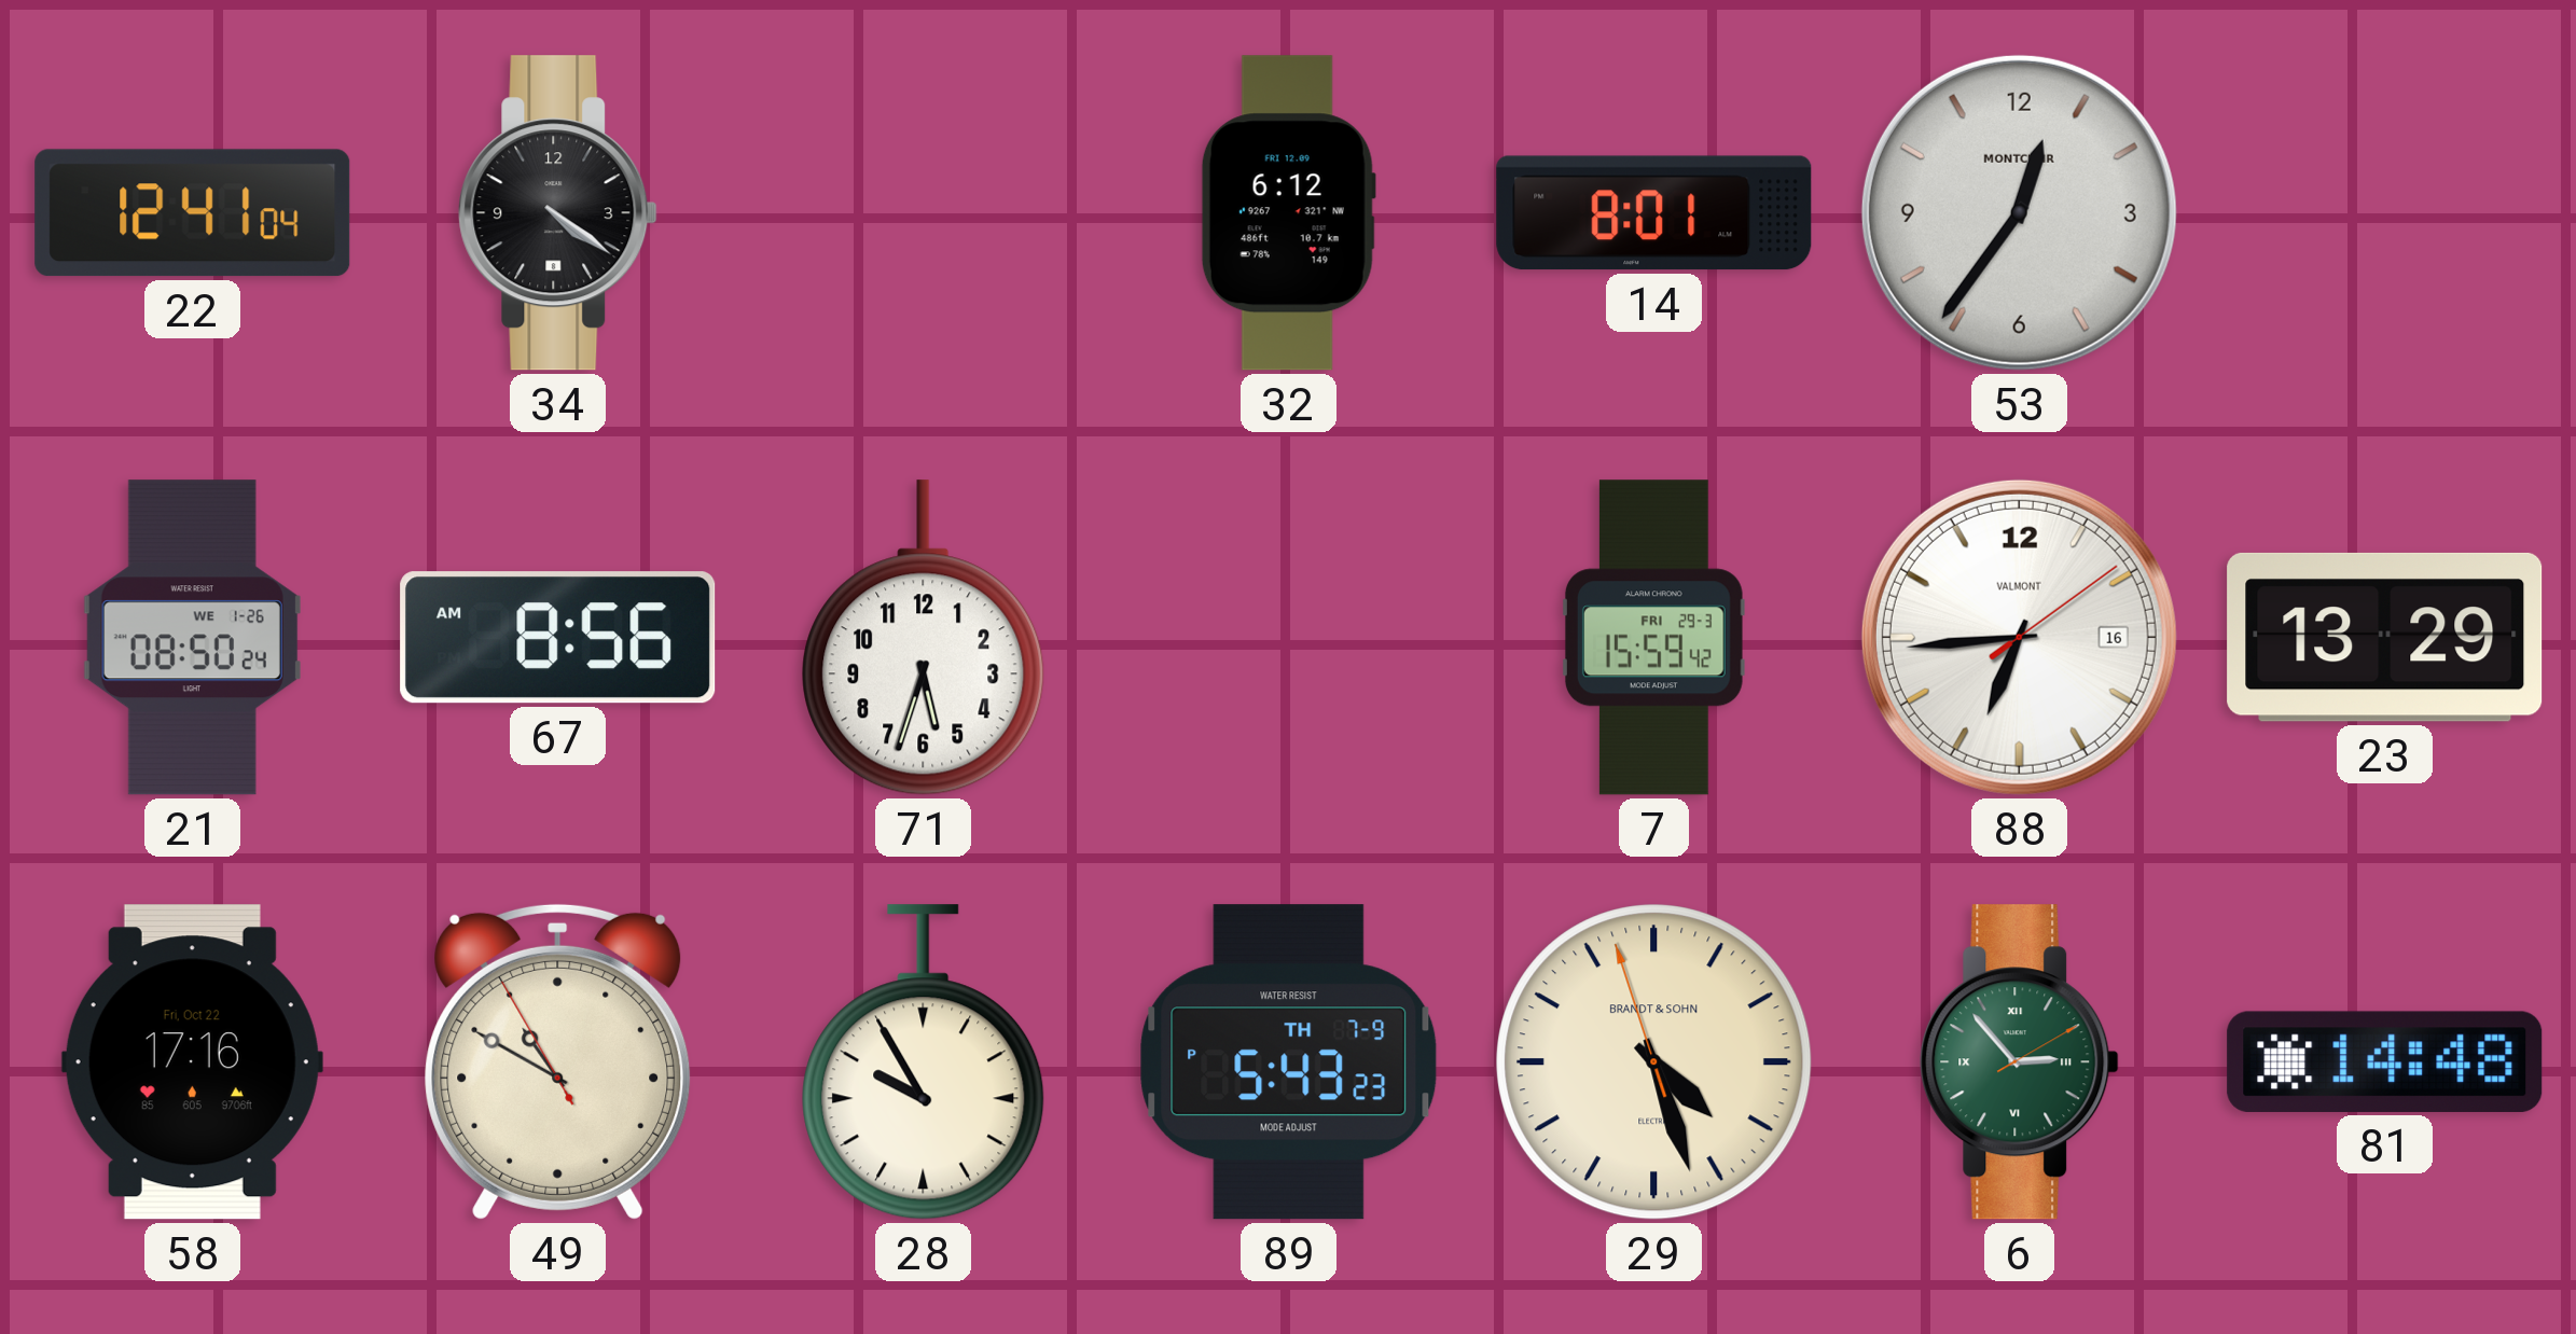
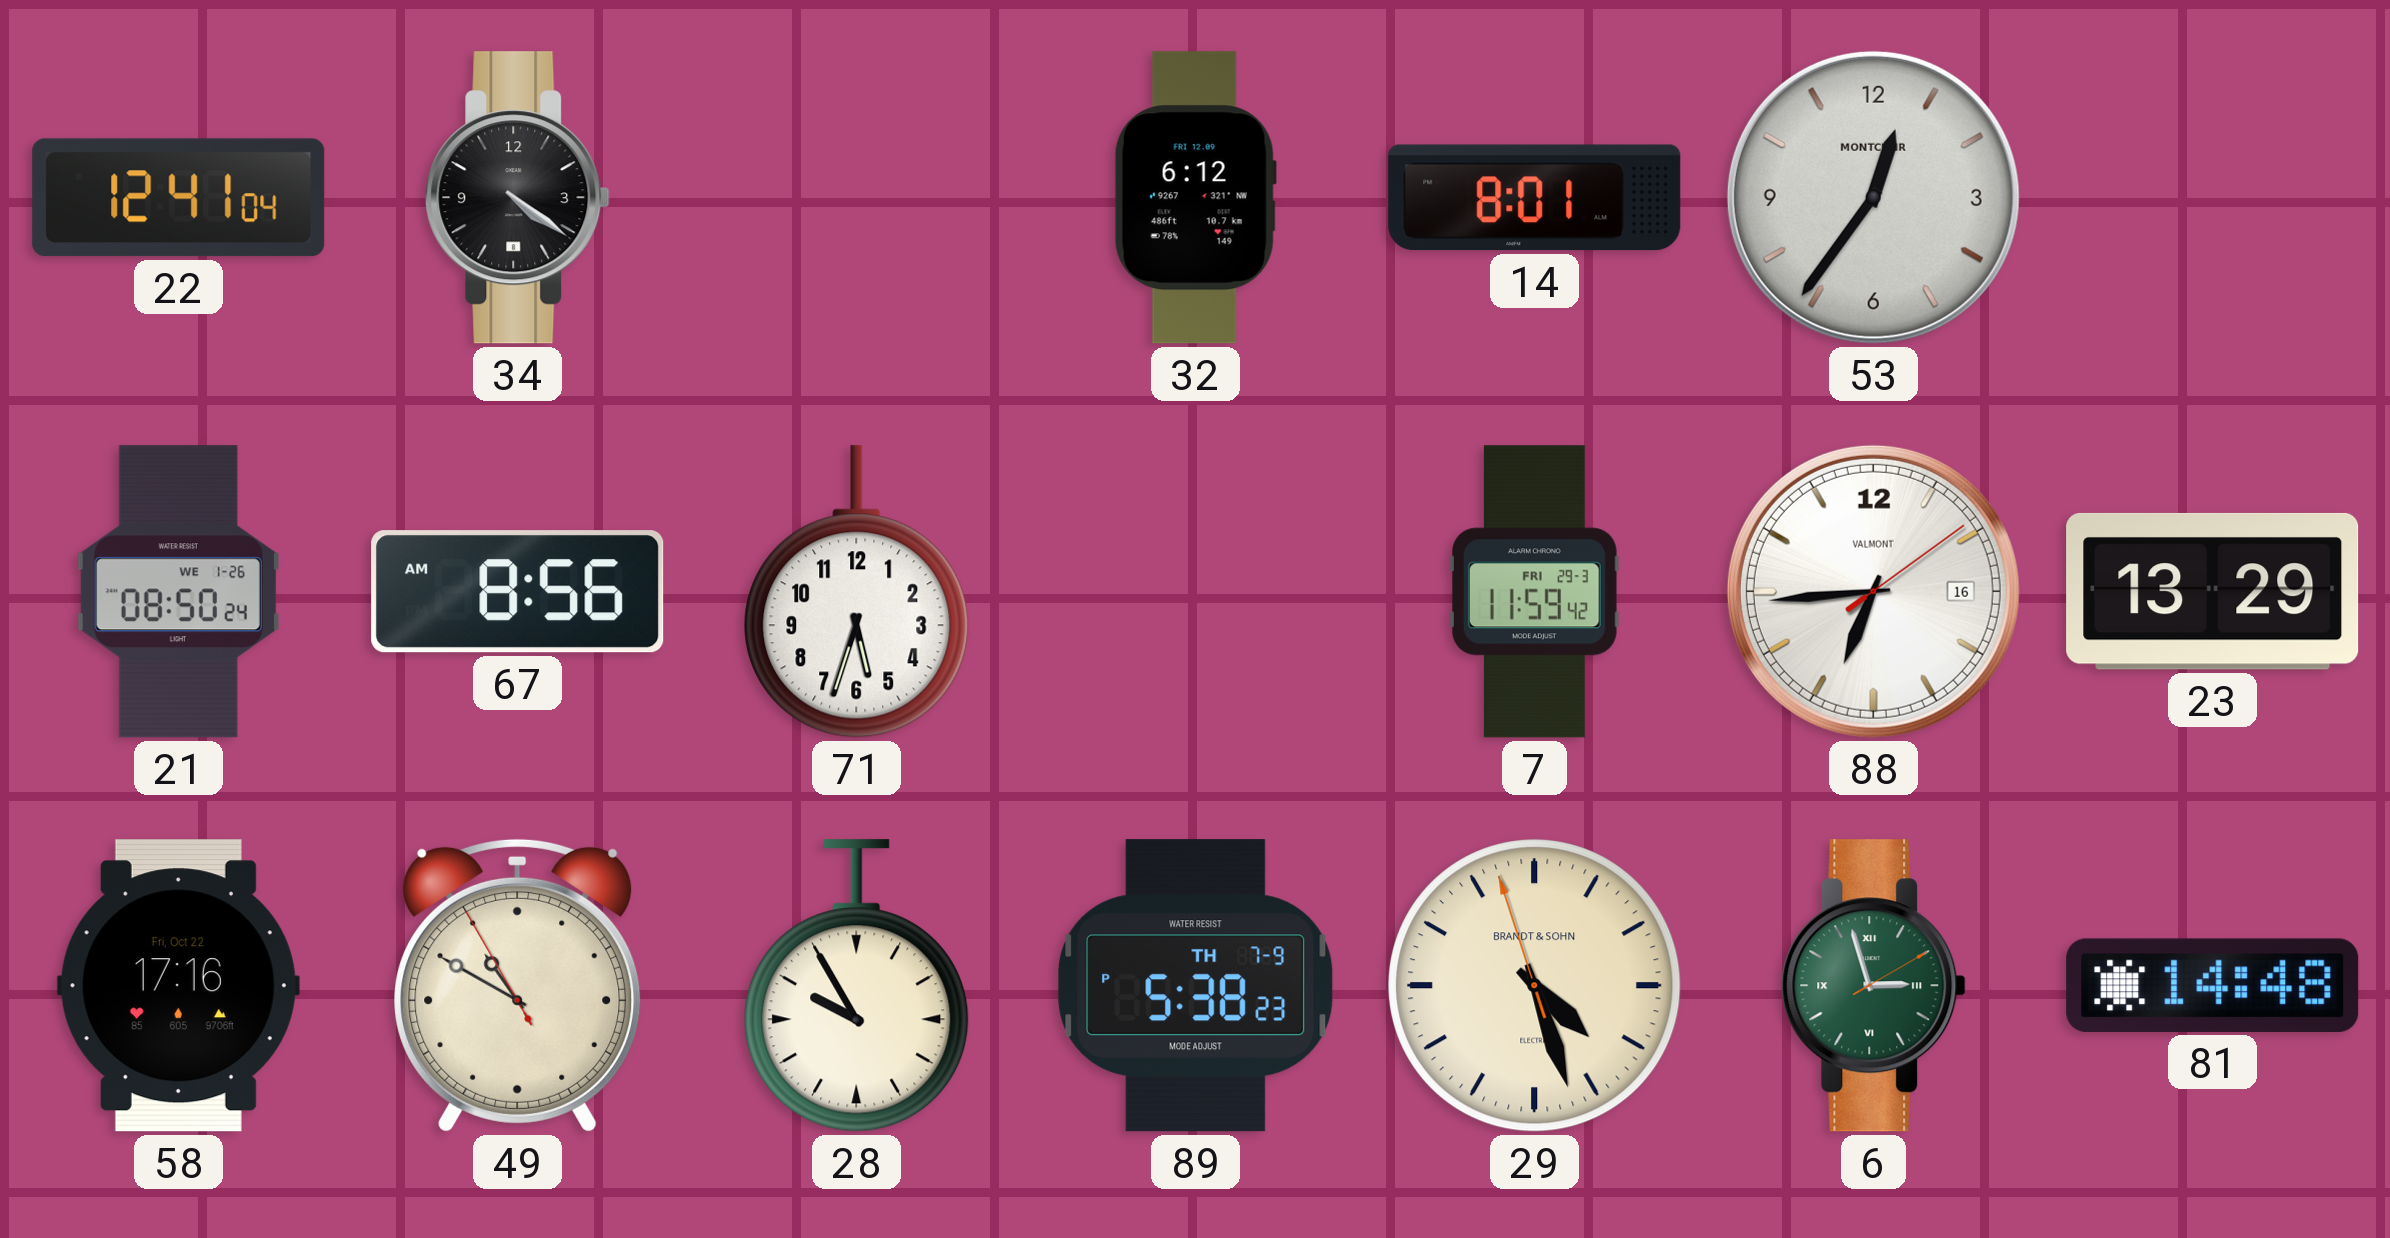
7: 15:59 -> 11:59 (1534, 592)
89: 5:43 -> 5:38 (1196, 986)
6: 2:53 -> 2:57 (1874, 986)
